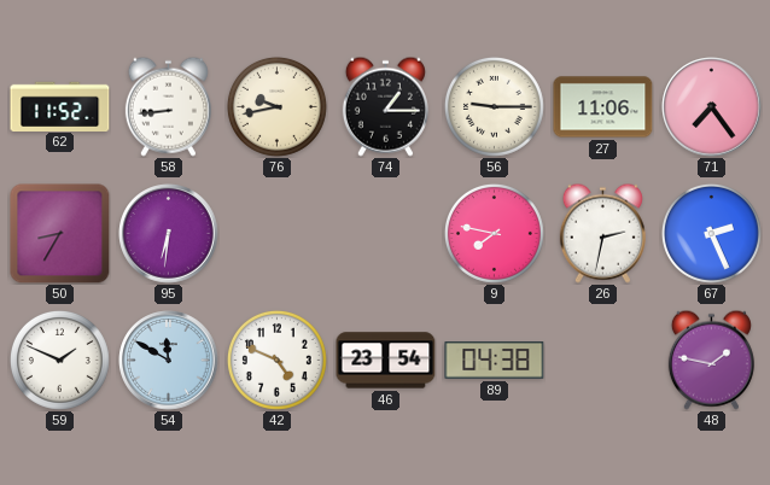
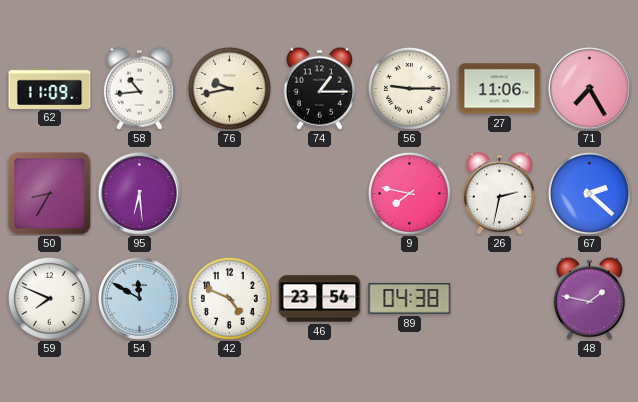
62: 11:52 -> 11:09 (50, 88)
58: 8:44 -> 10:44 (139, 88)
71: 7:24 -> 7:25 (590, 89)
95: 6:31 -> 6:29 (140, 194)
67: 2:26 -> 2:22 (589, 193)
59: 1:49 -> 7:49 (49, 298)
